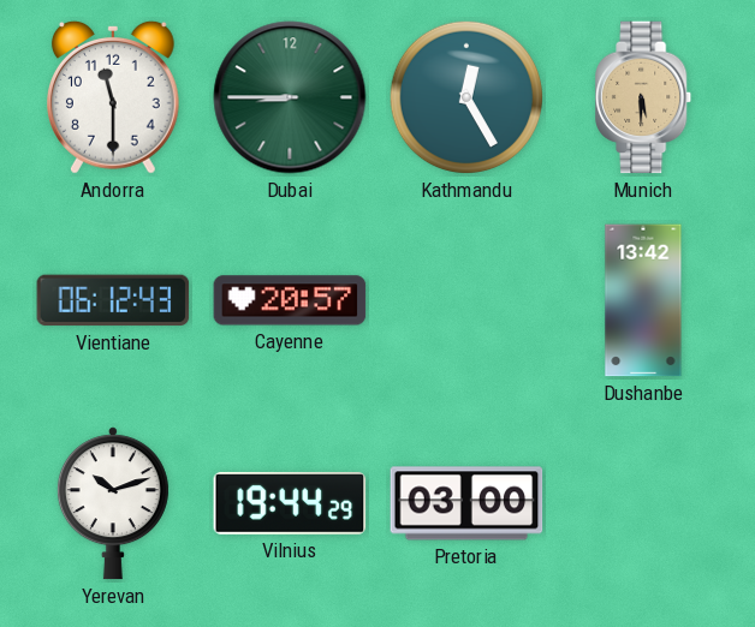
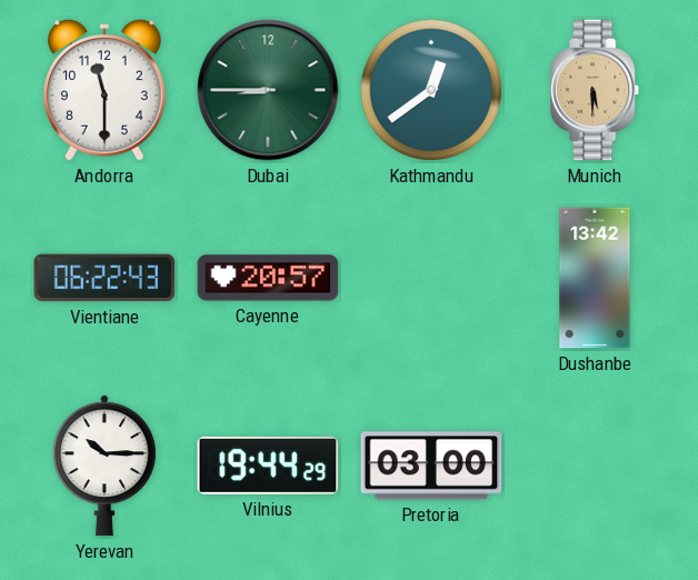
Kathmandu: 12:25 -> 12:39 (431, 90)
Vientiane: 06:12 -> 06:22 (104, 278)
Yerevan: 10:12 -> 10:15 (104, 466)
